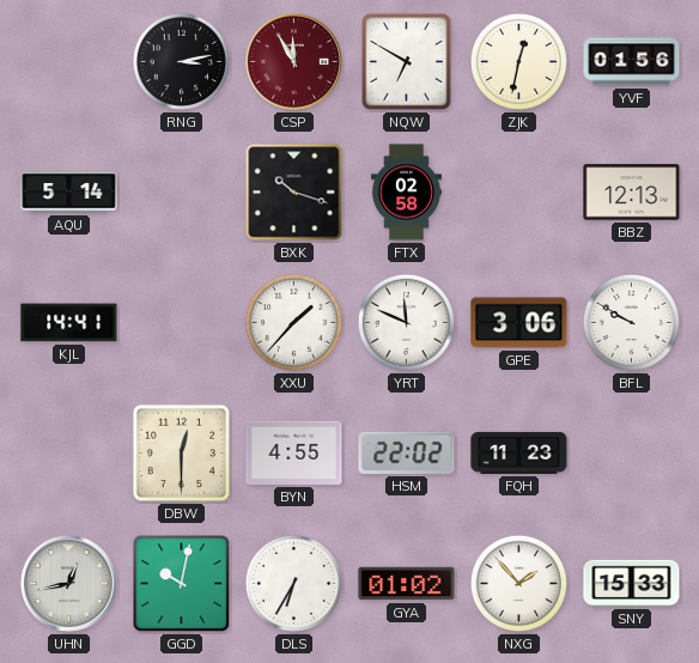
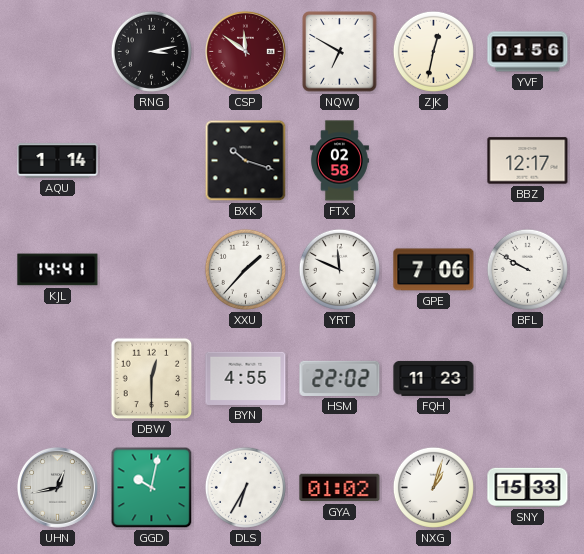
CSP: 11:55 -> 11:51 (245, 51)
AQU: 5:14 -> 1:14 (58, 161)
BBZ: 12:13 -> 12:17 (528, 161)
GPE: 3:06 -> 7:06 (434, 270)
NXG: 1:53 -> 1:03 (433, 487)
